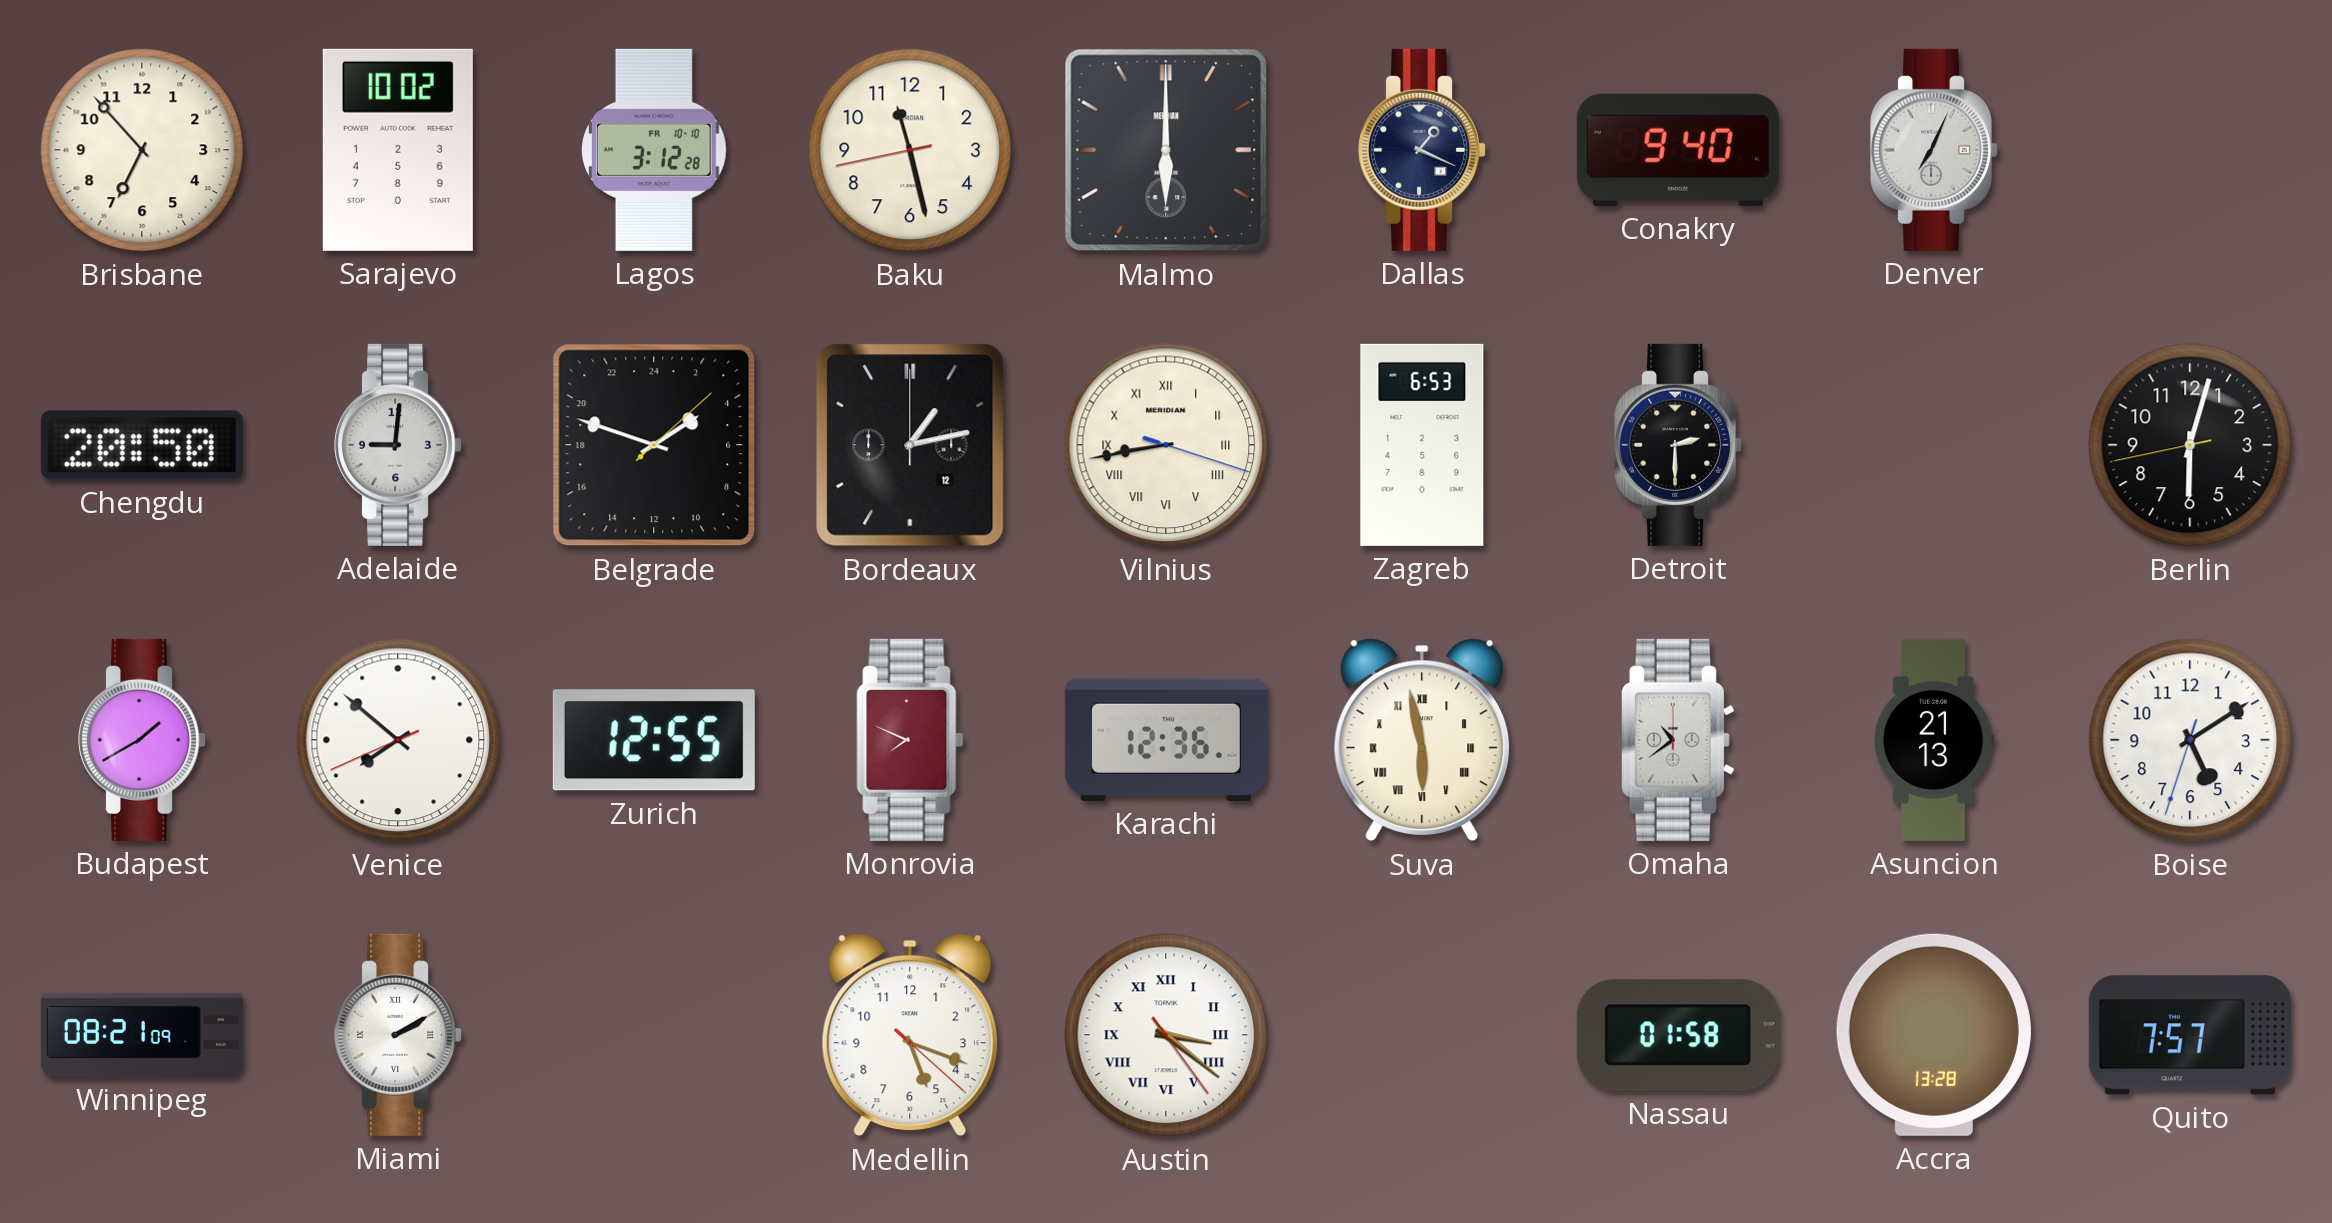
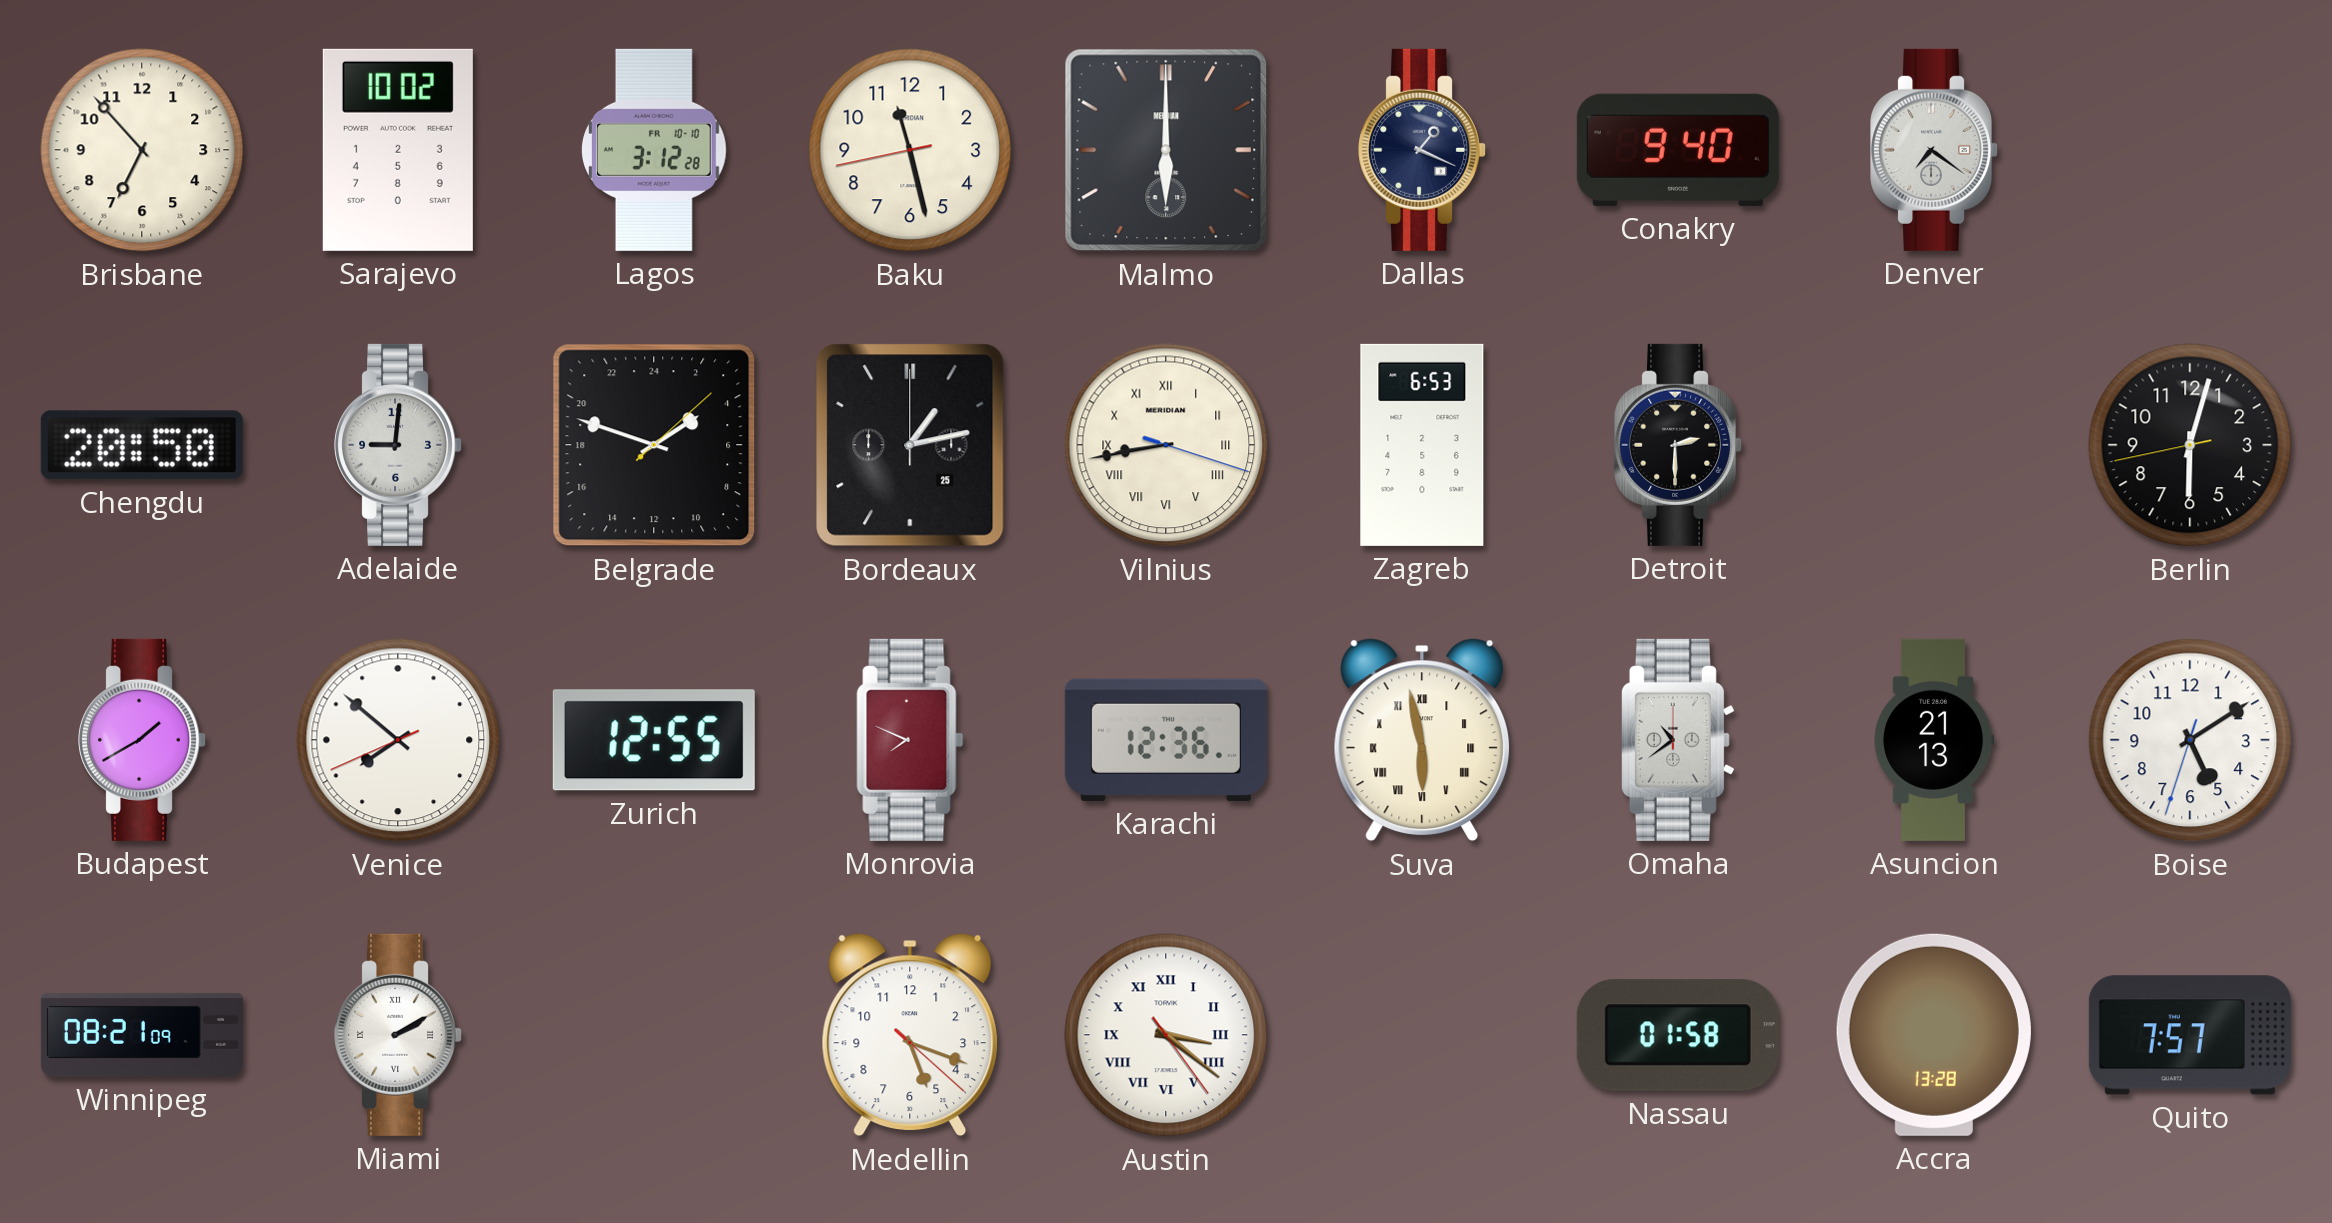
Denver: 7:04 -> 7:21 (1935, 150)
Bordeaux date: 12 -> 25 (910, 445)
